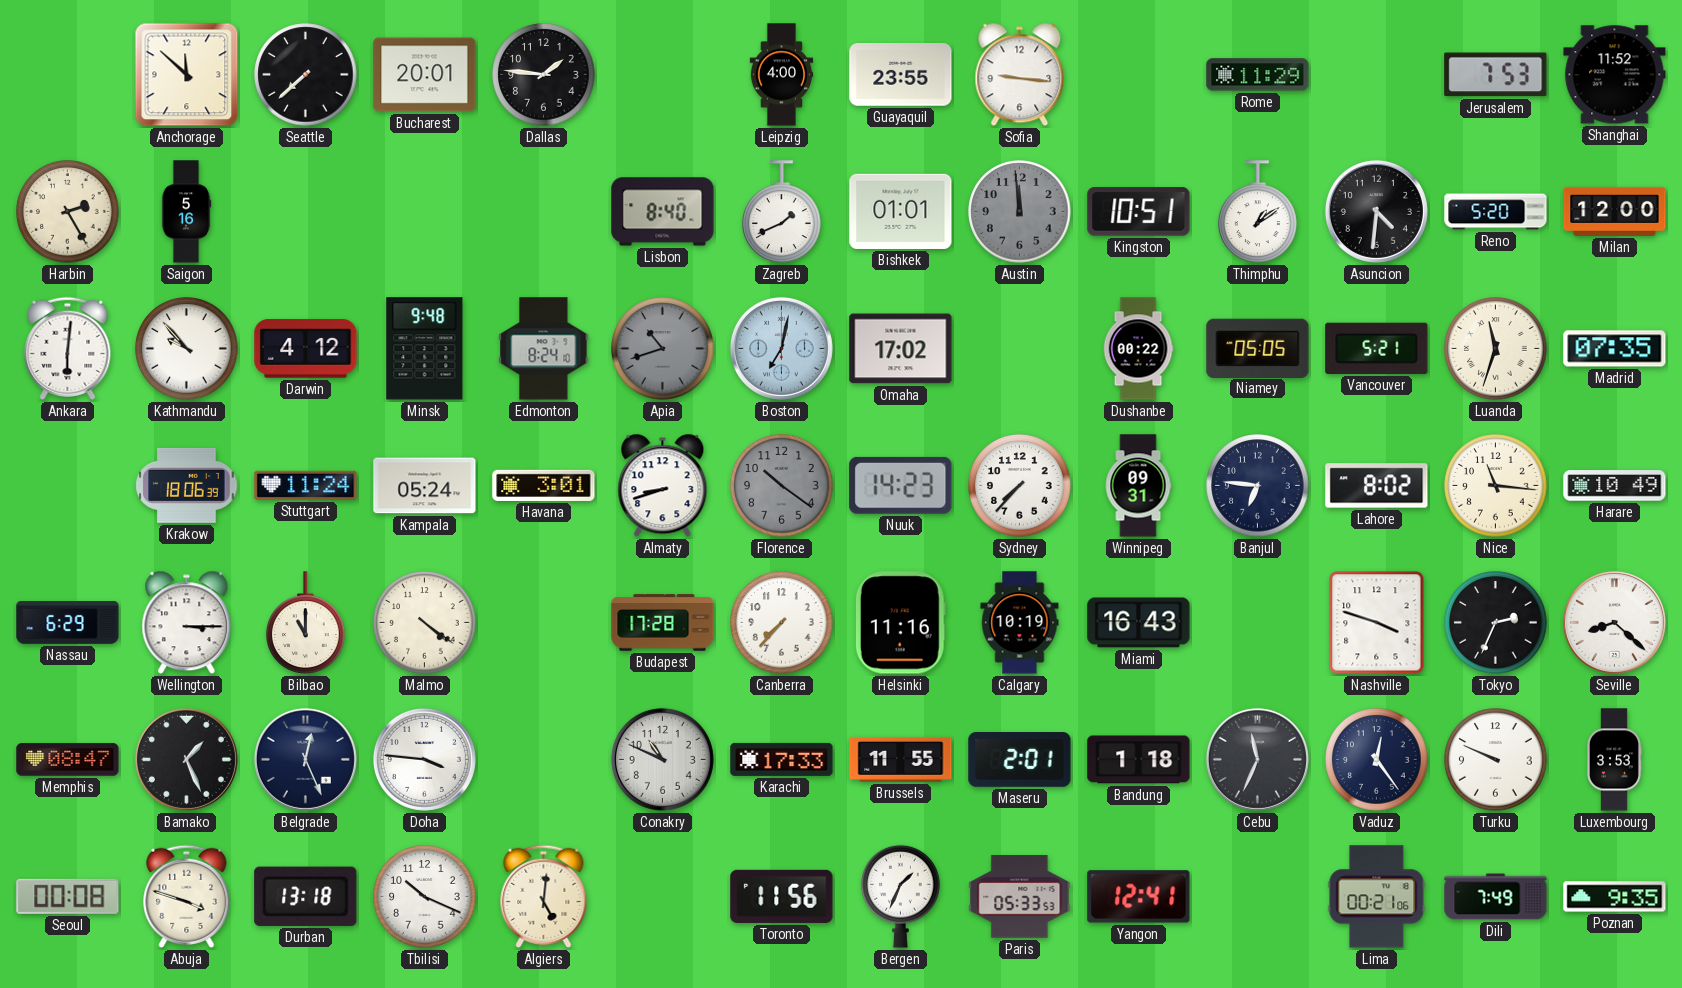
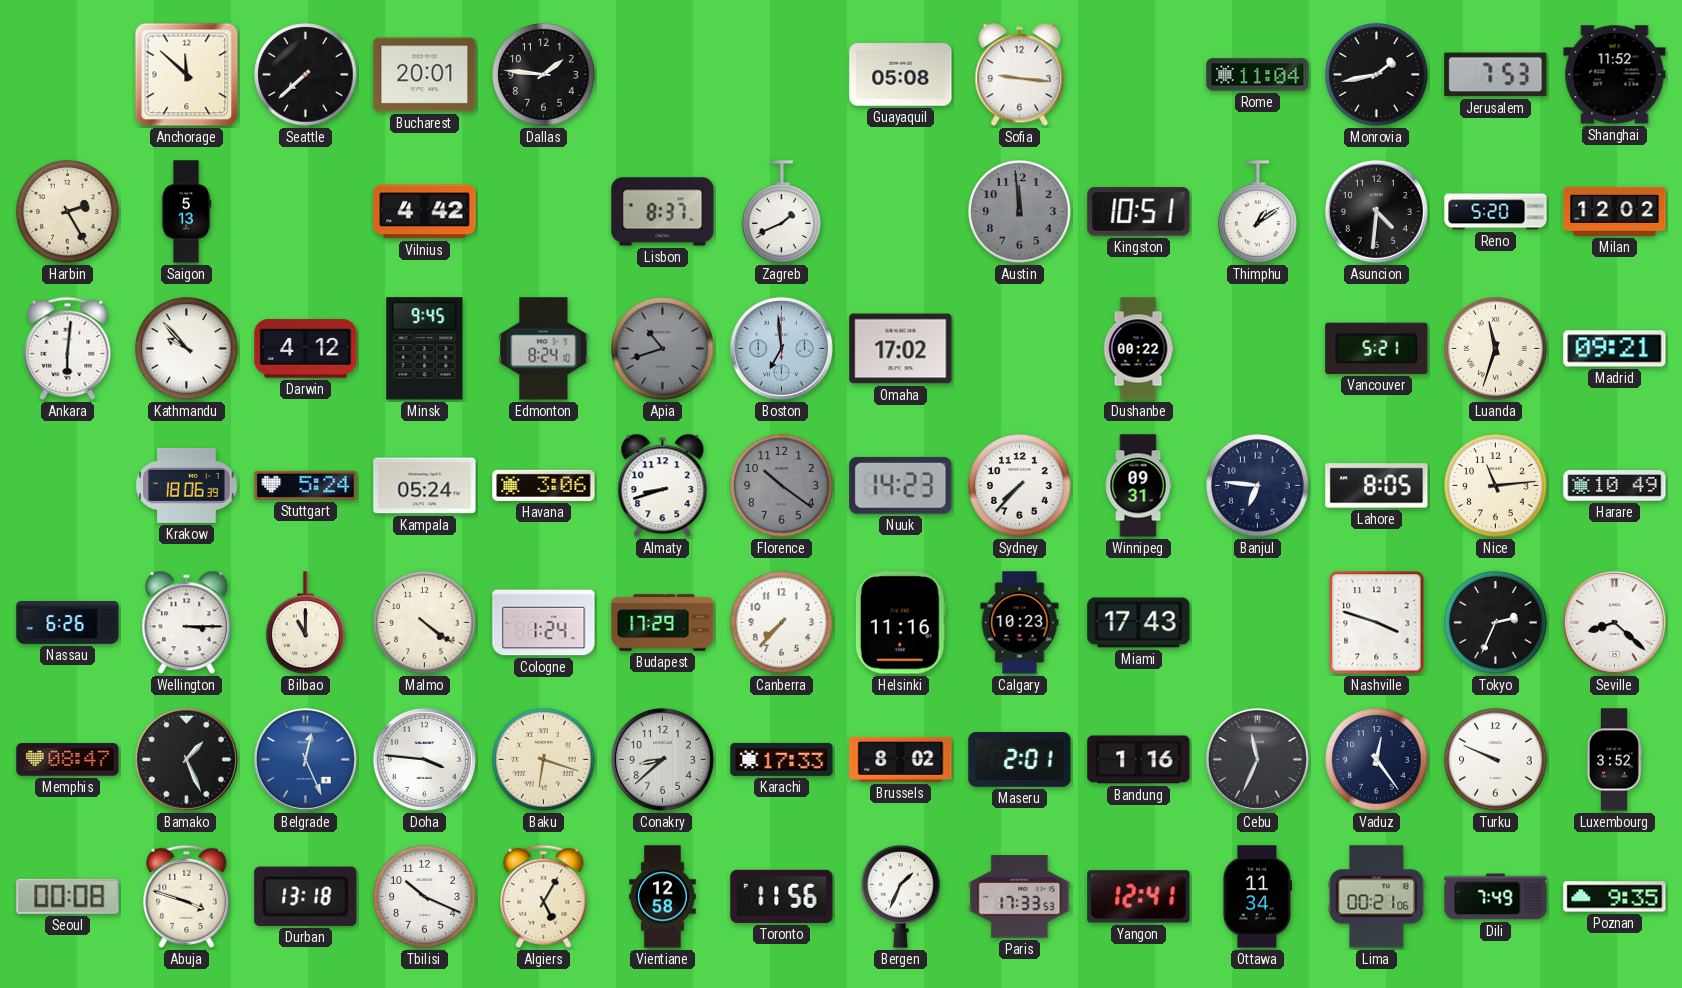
Leipzig: 4:00 -> none (782, 75)
Guayaquil: 23:55 -> 05:08 (901, 75)
Rome: 11:29 -> 11:04 (1258, 75)
Monrovia: none -> 1:43 (1377, 75)
Saigon: 5:16 -> 5:13 (186, 212)
Vilnius: none -> 4:42 (425, 212)
Lisbon: 8:40 -> 8:37 (663, 212)
Bishkek: 01:01 -> none (901, 211)
Milan: 12:00 -> 12:02 (1615, 211)
Minsk: 9:48 -> 9:45 (425, 349)
Boston: 7:02 -> 6:59 (781, 348)
Niamey: 05:05 -> none (1258, 348)
Madrid: 07:35 -> 09:21 (1615, 349)
Stuttgart: 11:24 -> 5:24 (306, 485)
Havana: 3:01 -> 3:06 (544, 485)
Lahore: 8:02 -> 8:05 (1377, 486)
Nice: 11:16 -> 11:14 (1496, 486)
Nassau: 6:29 -> 6:26 (68, 623)
Cologne: none -> 1:24 (544, 623)
Budapest: 17:28 -> 17:29 (663, 623)
Calgary: 10:19 -> 10:23 (1020, 623)
Miami: 16:43 -> 17:43 (1139, 623)
Belgrade dial: navy -> blue (305, 759)
Baku: none -> 6:18 (544, 760)
Conakry: 10:49 -> 8:38 (662, 759)
Brussels: 11:55 -> 8:02 (901, 759)
Bandung: 1:18 -> 1:16 (1139, 760)
Luxembourg: 3:53 -> 3:52 (1615, 760)
Algiers: 5:01 -> 5:05 (544, 896)
Vientiane: none -> 12:58 (663, 897)
Paris: 05:33 -> 17:33 (1020, 897)
Ottawa: none -> 11:34 (1257, 897)
